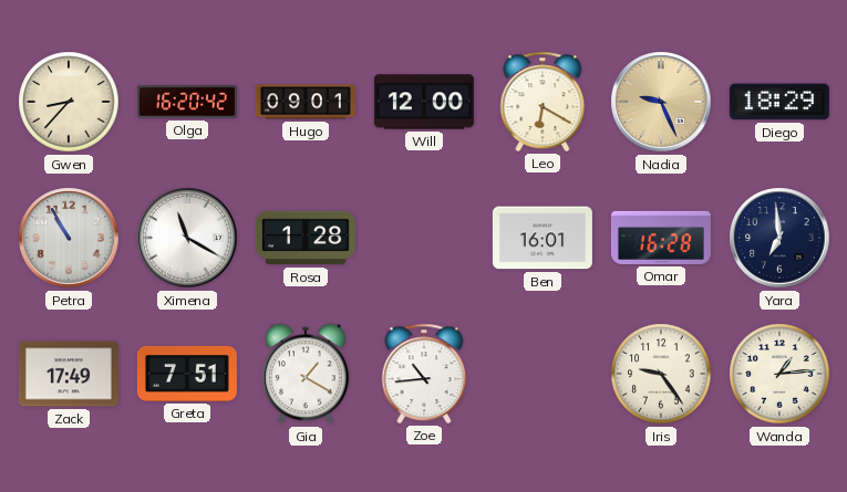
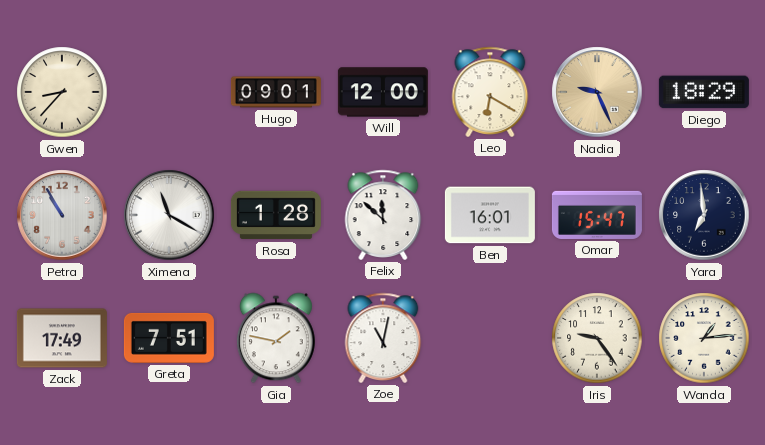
Olga: 16:20 -> none (187, 102)
Felix: none -> 11:52 (383, 215)
Omar: 16:28 -> 15:47 (597, 215)
Gia: 1:20 -> 1:47 (276, 338)
Zoe: 10:44 -> 11:02 (383, 338)
